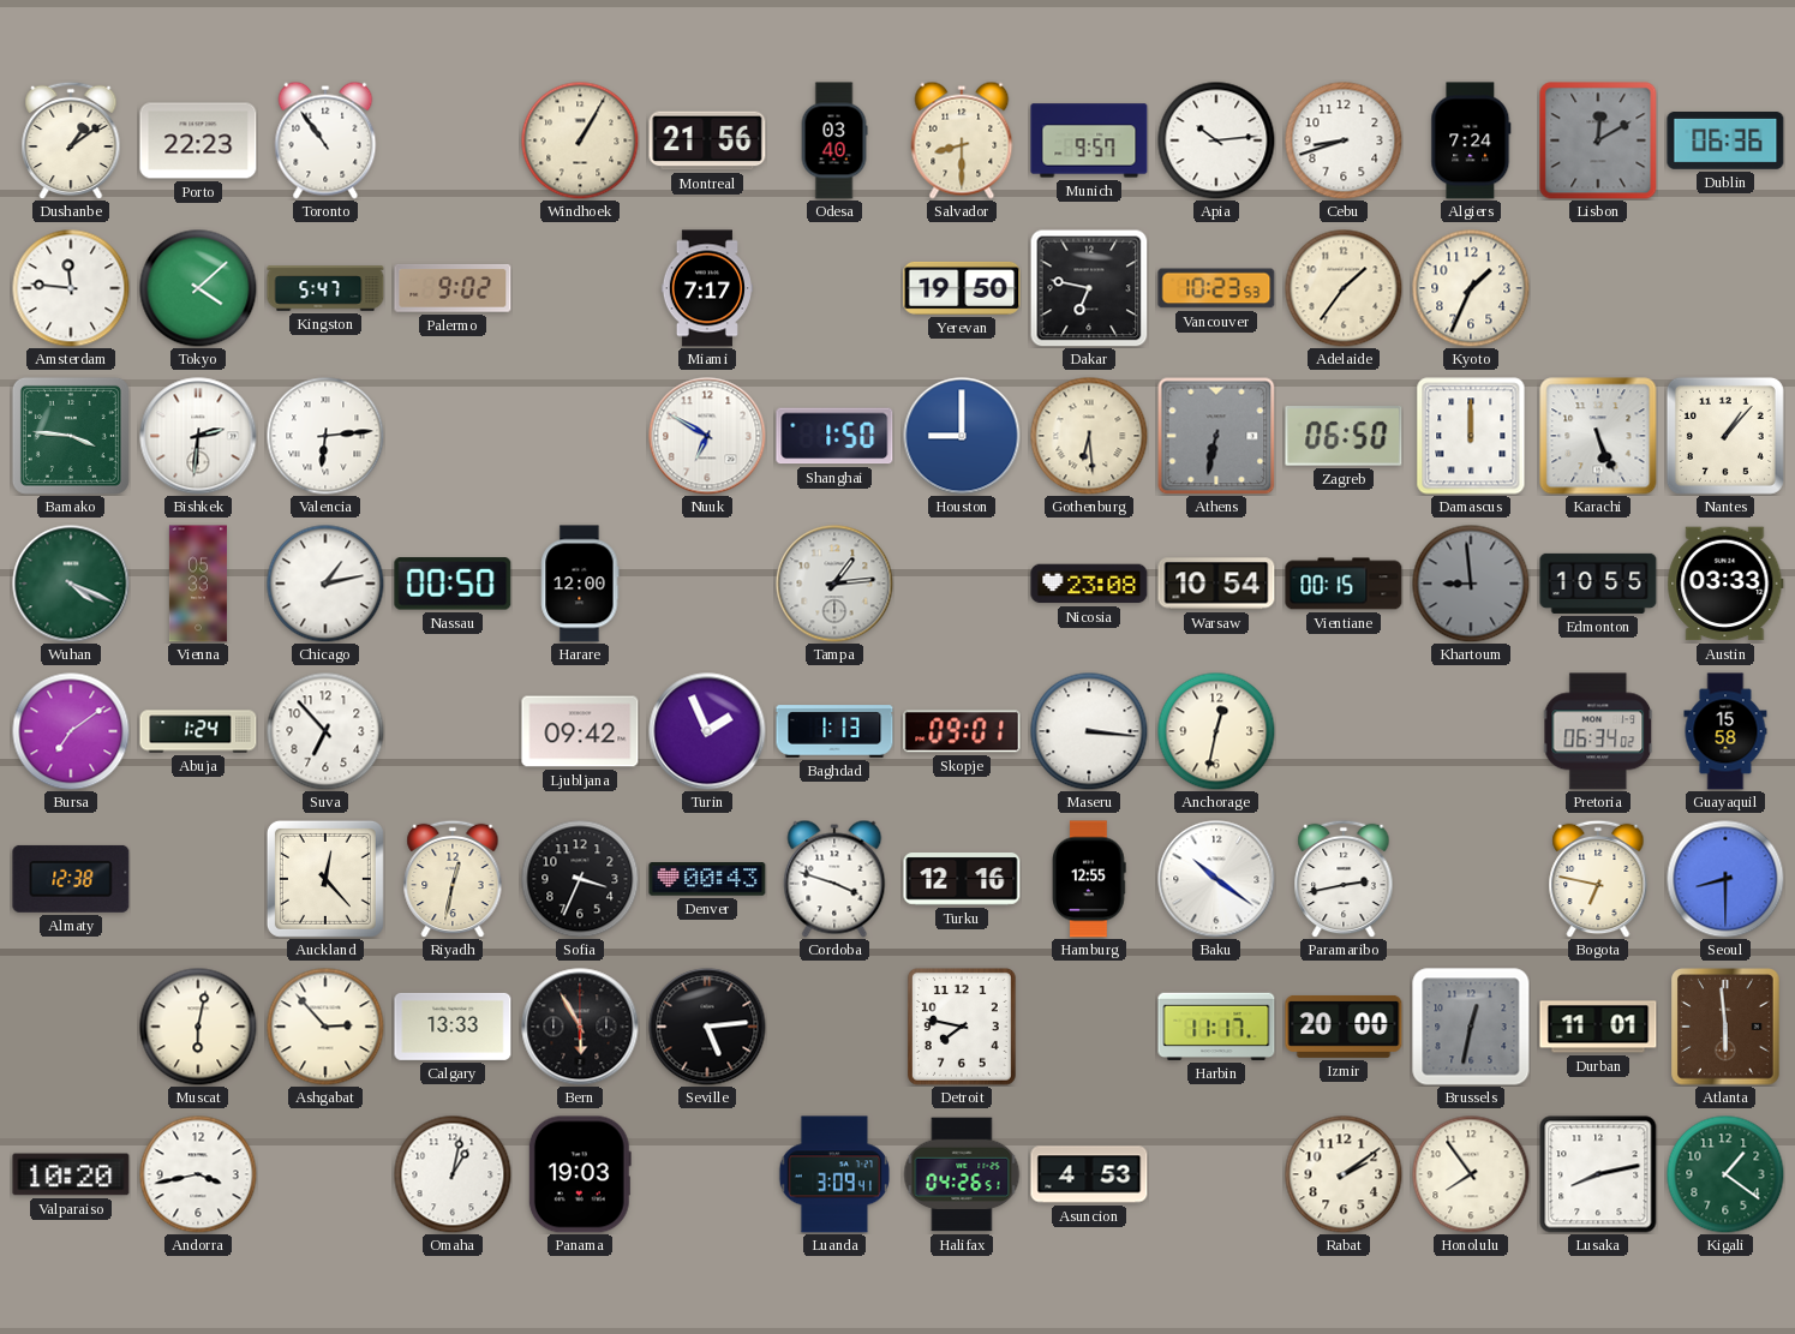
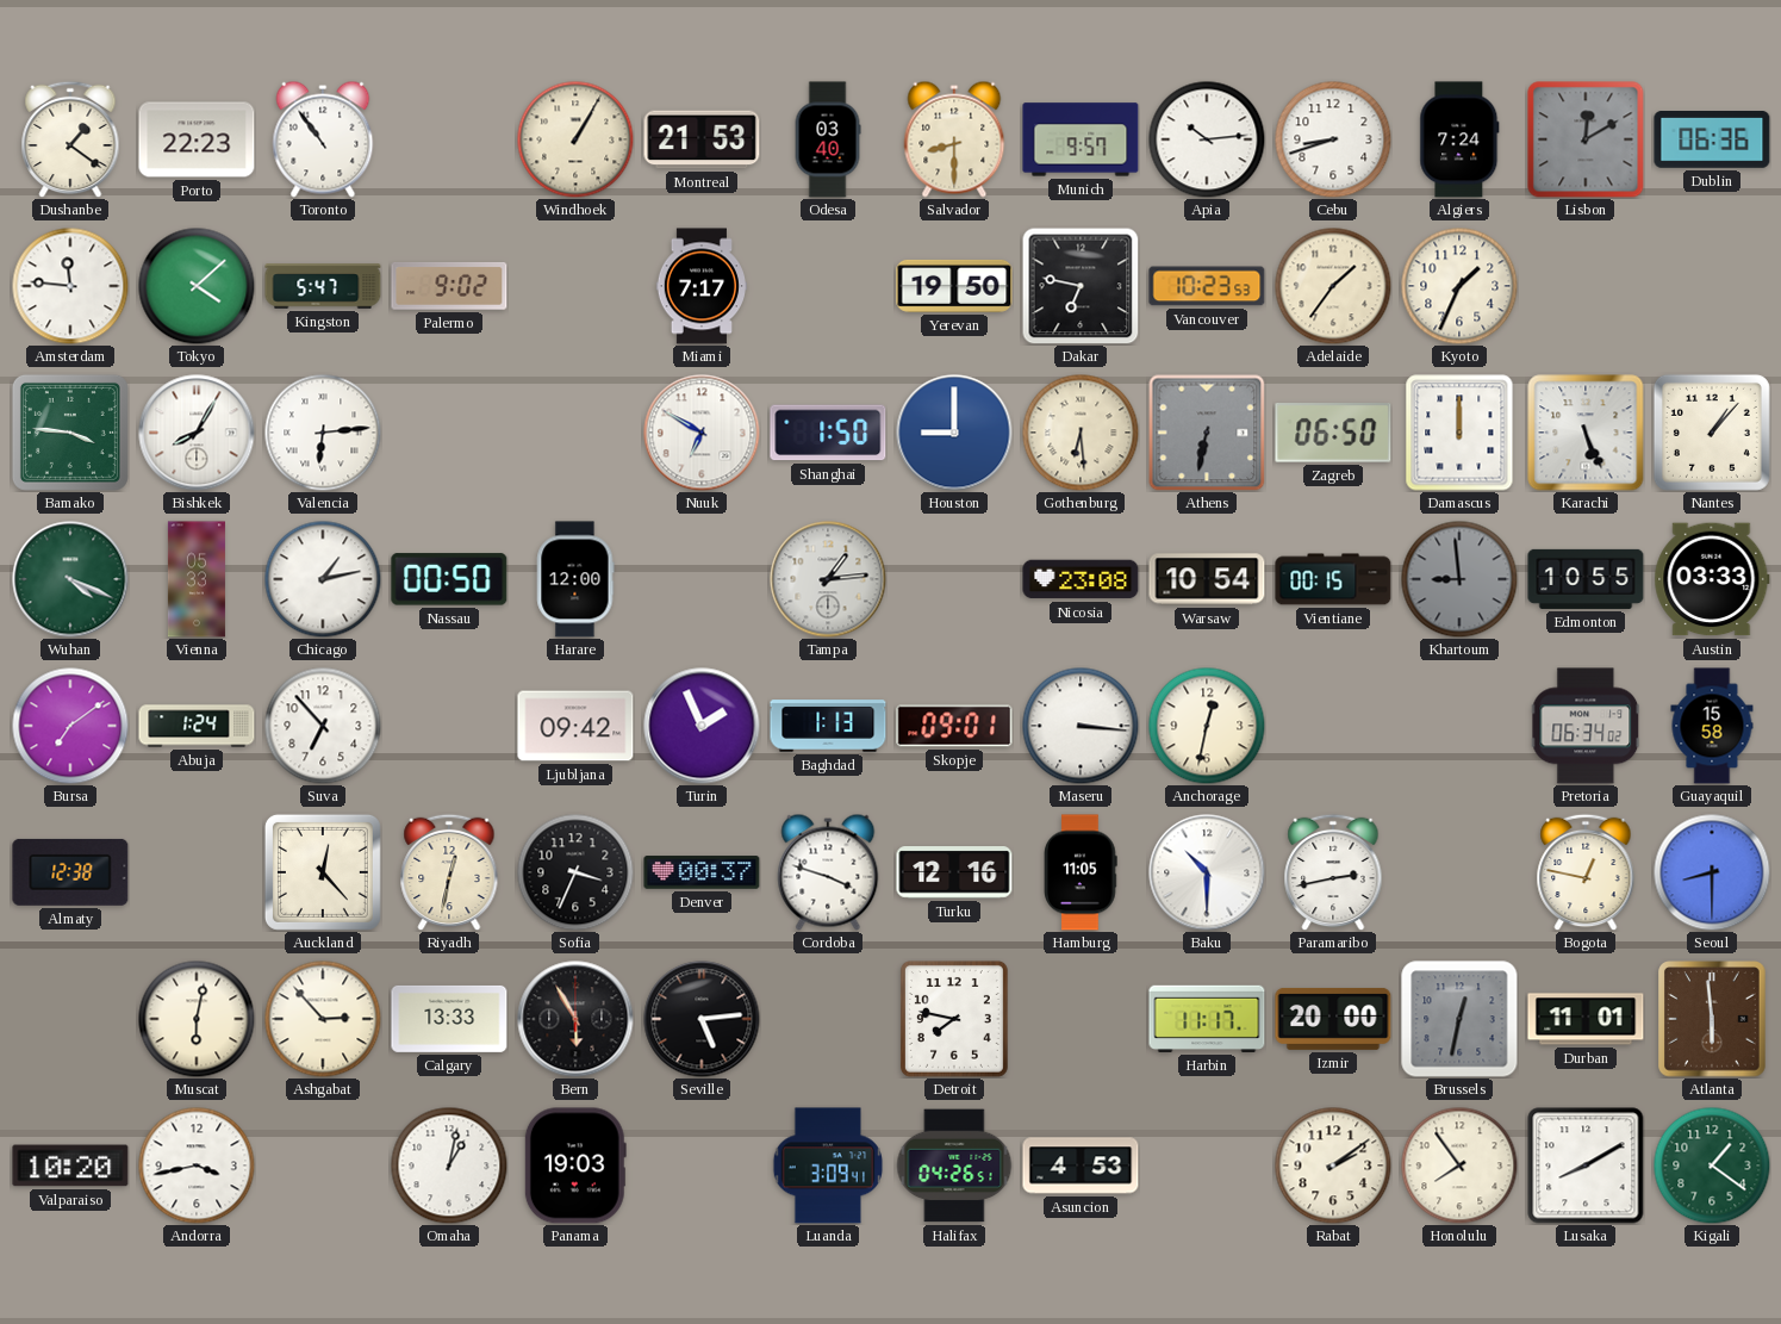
Dushanbe: 1:09 -> 1:21 (70, 139)
Montreal: 21:56 -> 21:53 (702, 139)
Bishkek: 2:31 -> 8:05 (197, 433)
Denver: 00:43 -> 00:37 (702, 872)
Hamburg: 12:55 -> 11:05 (1081, 872)
Baku: 10:21 -> 10:30 (1207, 872)
Bogota: 6:47 -> 12:47 (1586, 872)
Lusaka: 8:13 -> 8:10 (1586, 1166)
